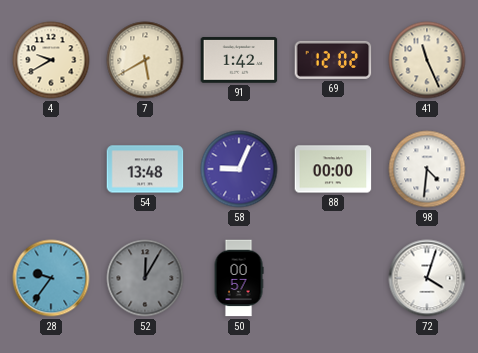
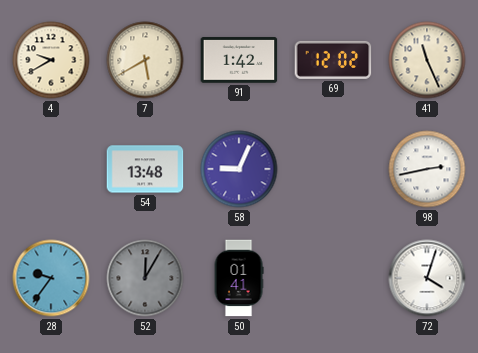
88: 00:00 -> none (333, 169)
98: 4:31 -> 2:43 (427, 169)
50: 00:57 -> 01:41 (239, 278)
